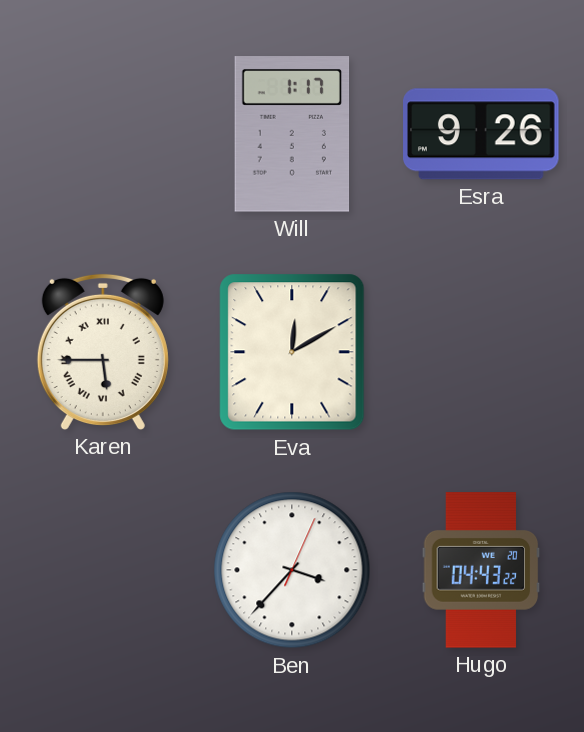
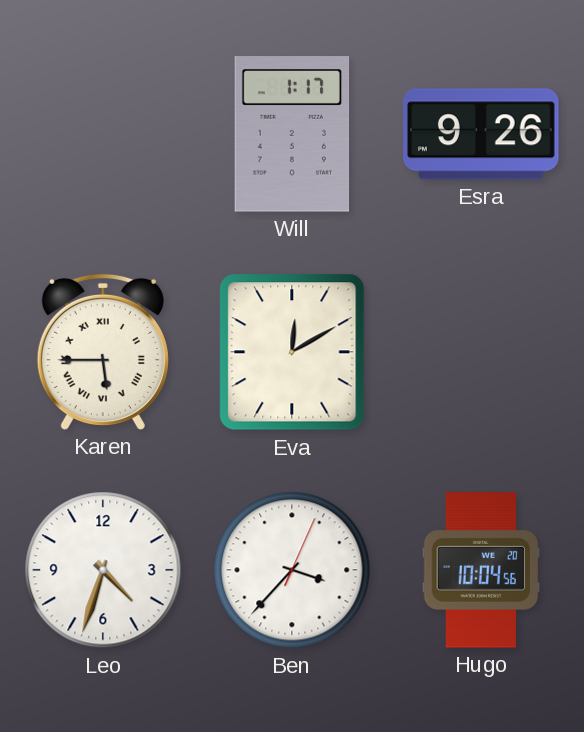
Leo: none -> 4:33 (103, 570)
Hugo: 04:43 -> 10:04 (481, 570)
